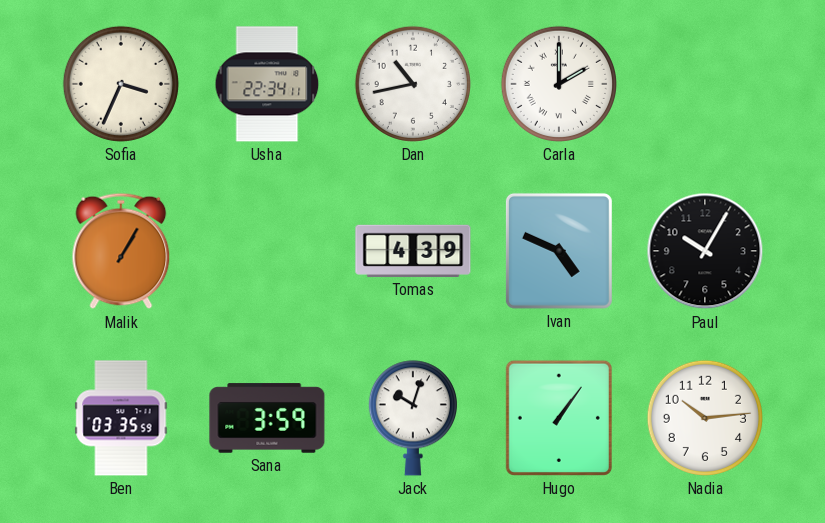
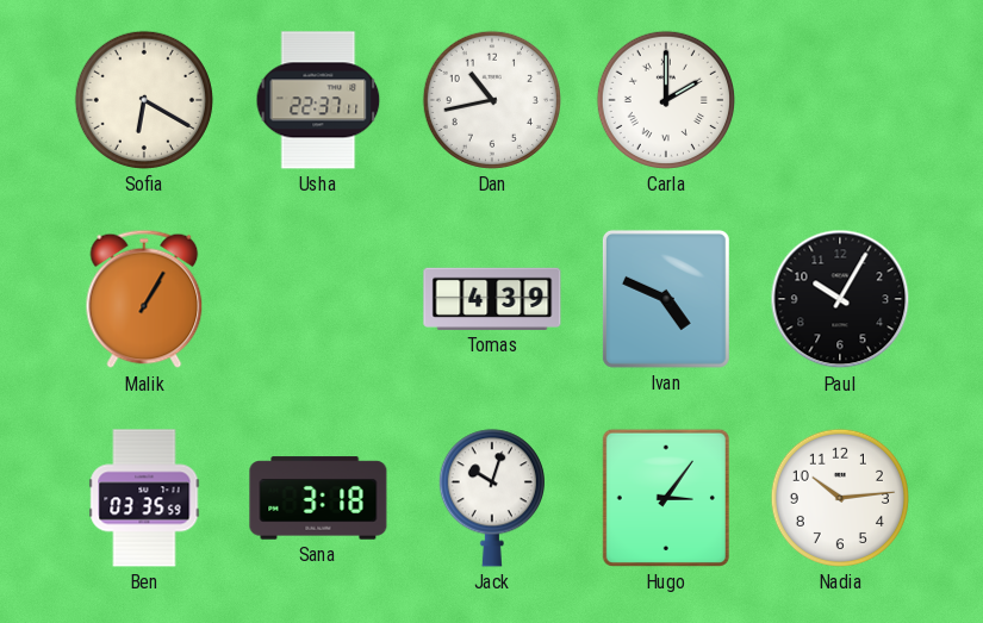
Sofia: 3:34 -> 6:20 (144, 100)
Usha: 22:34 -> 22:37 (318, 100)
Sana: 3:59 -> 3:18 (318, 498)
Hugo: 1:06 -> 3:06 (666, 498)
